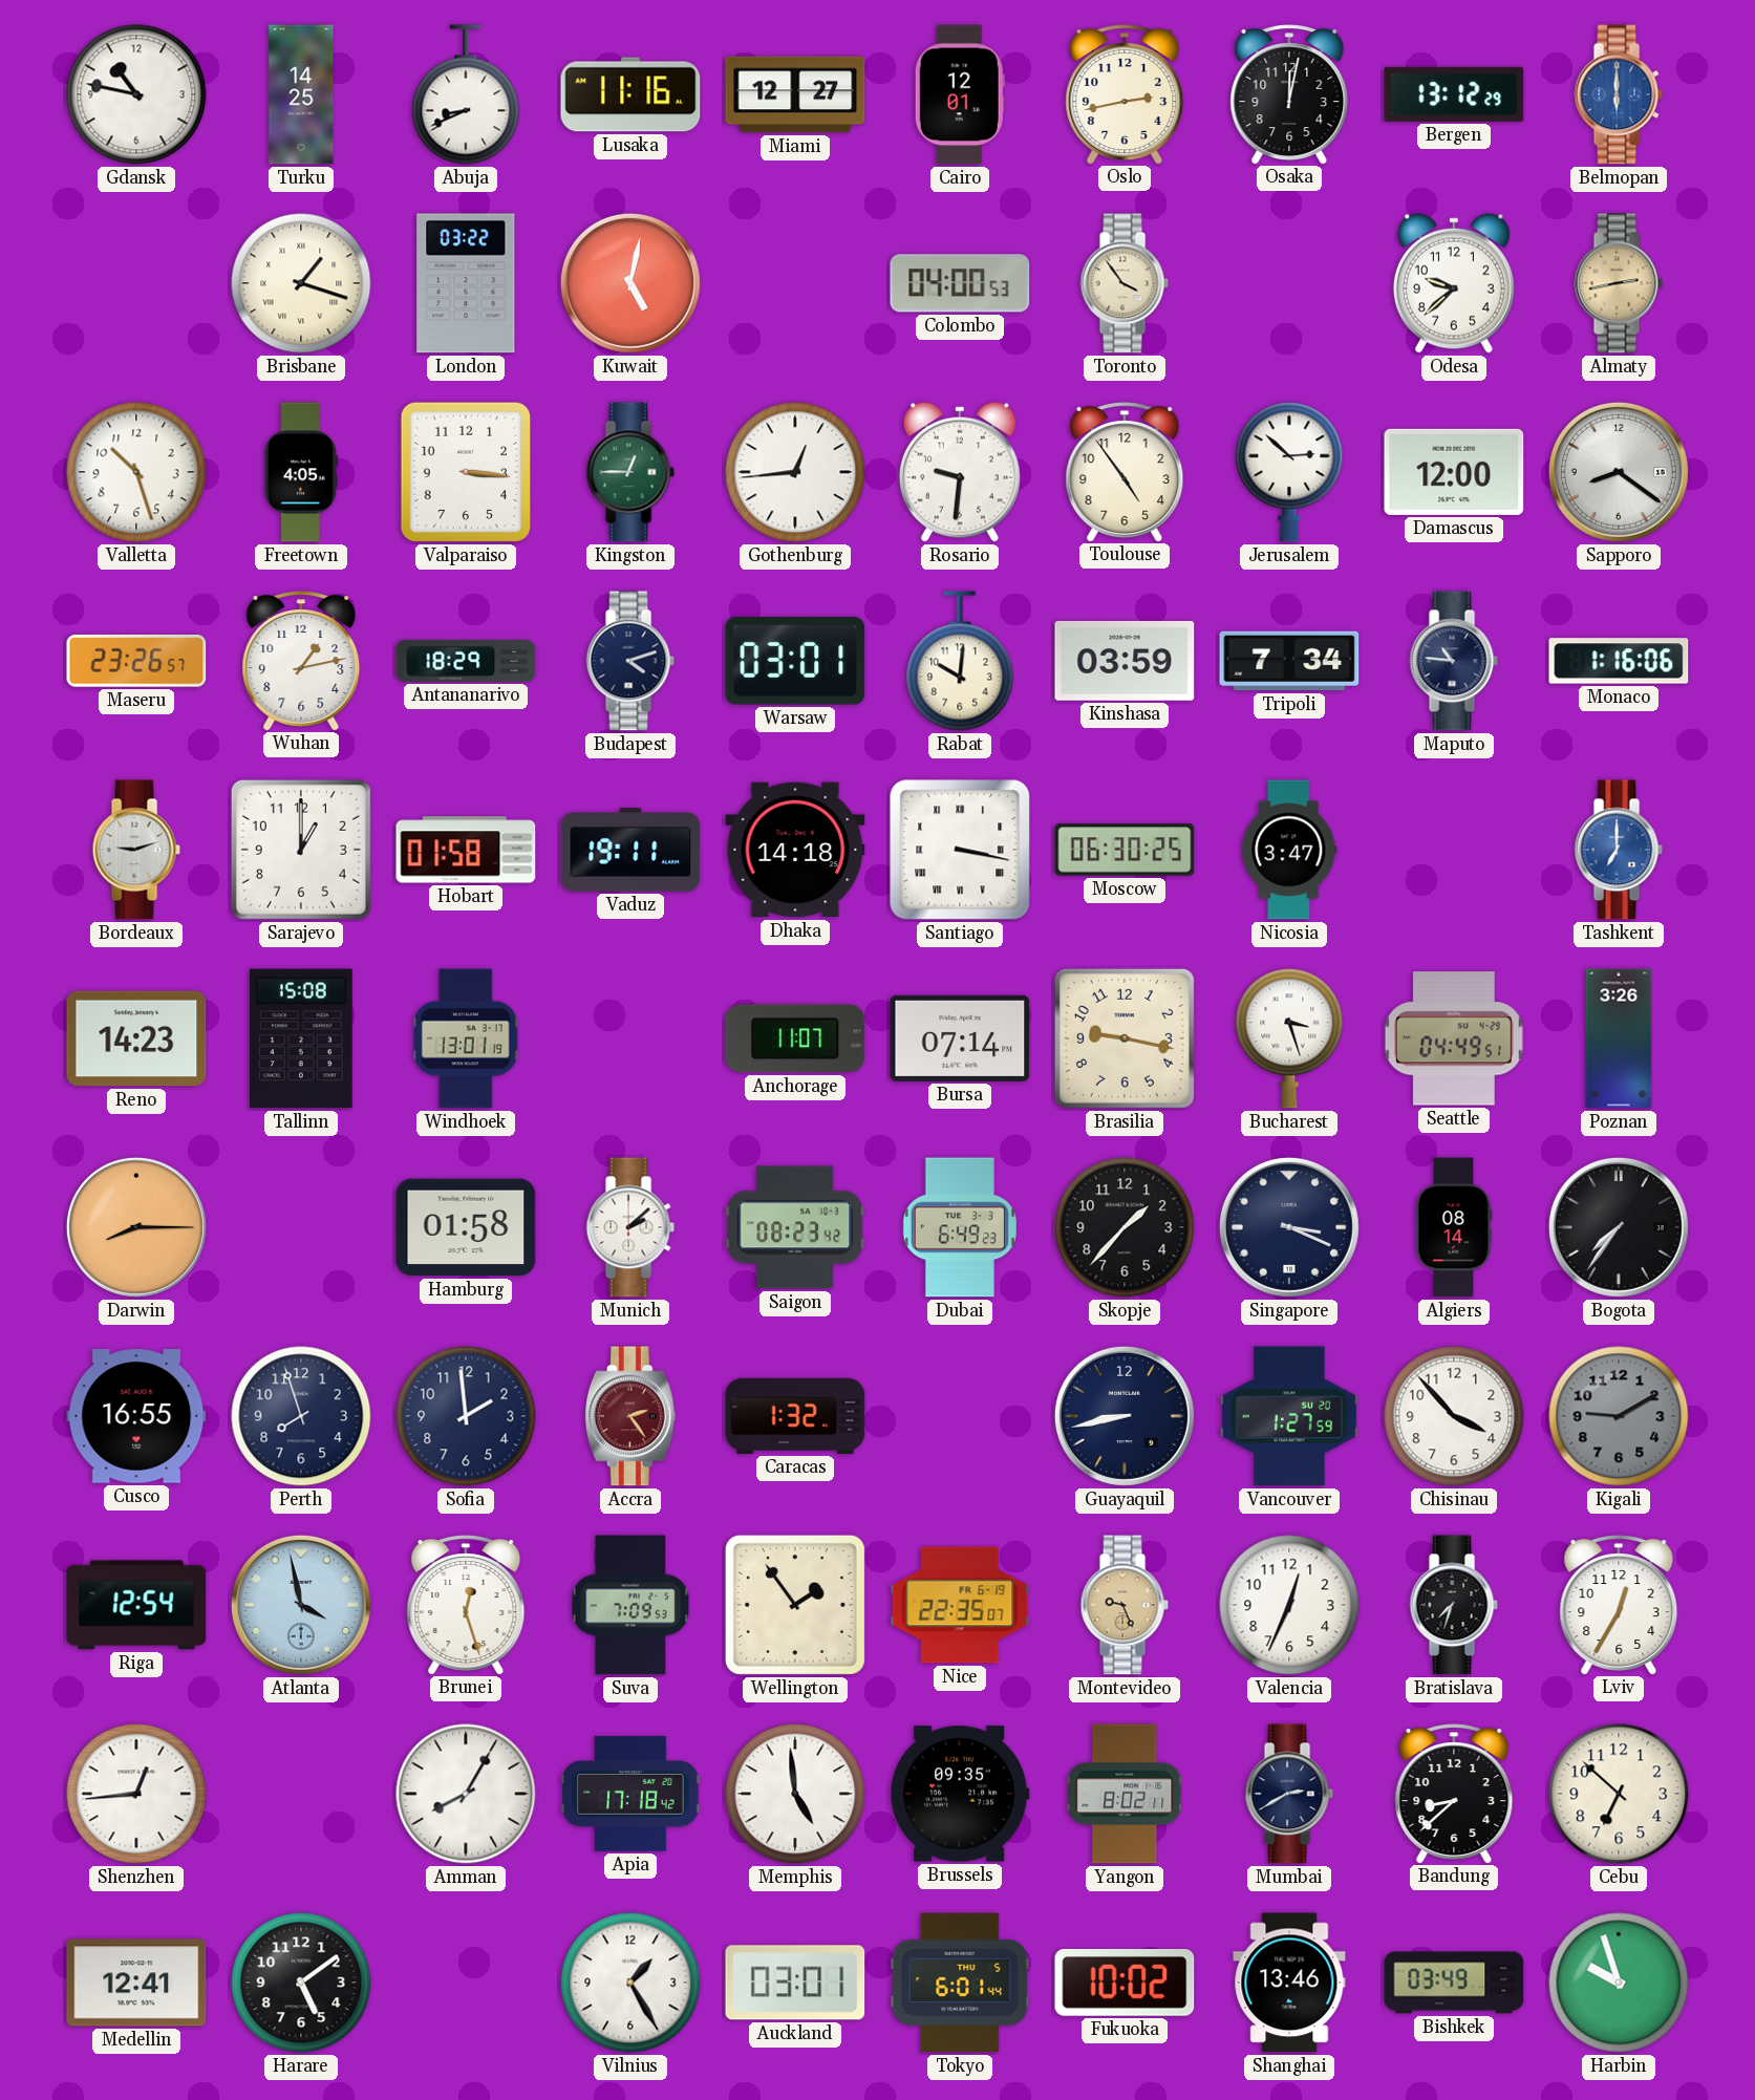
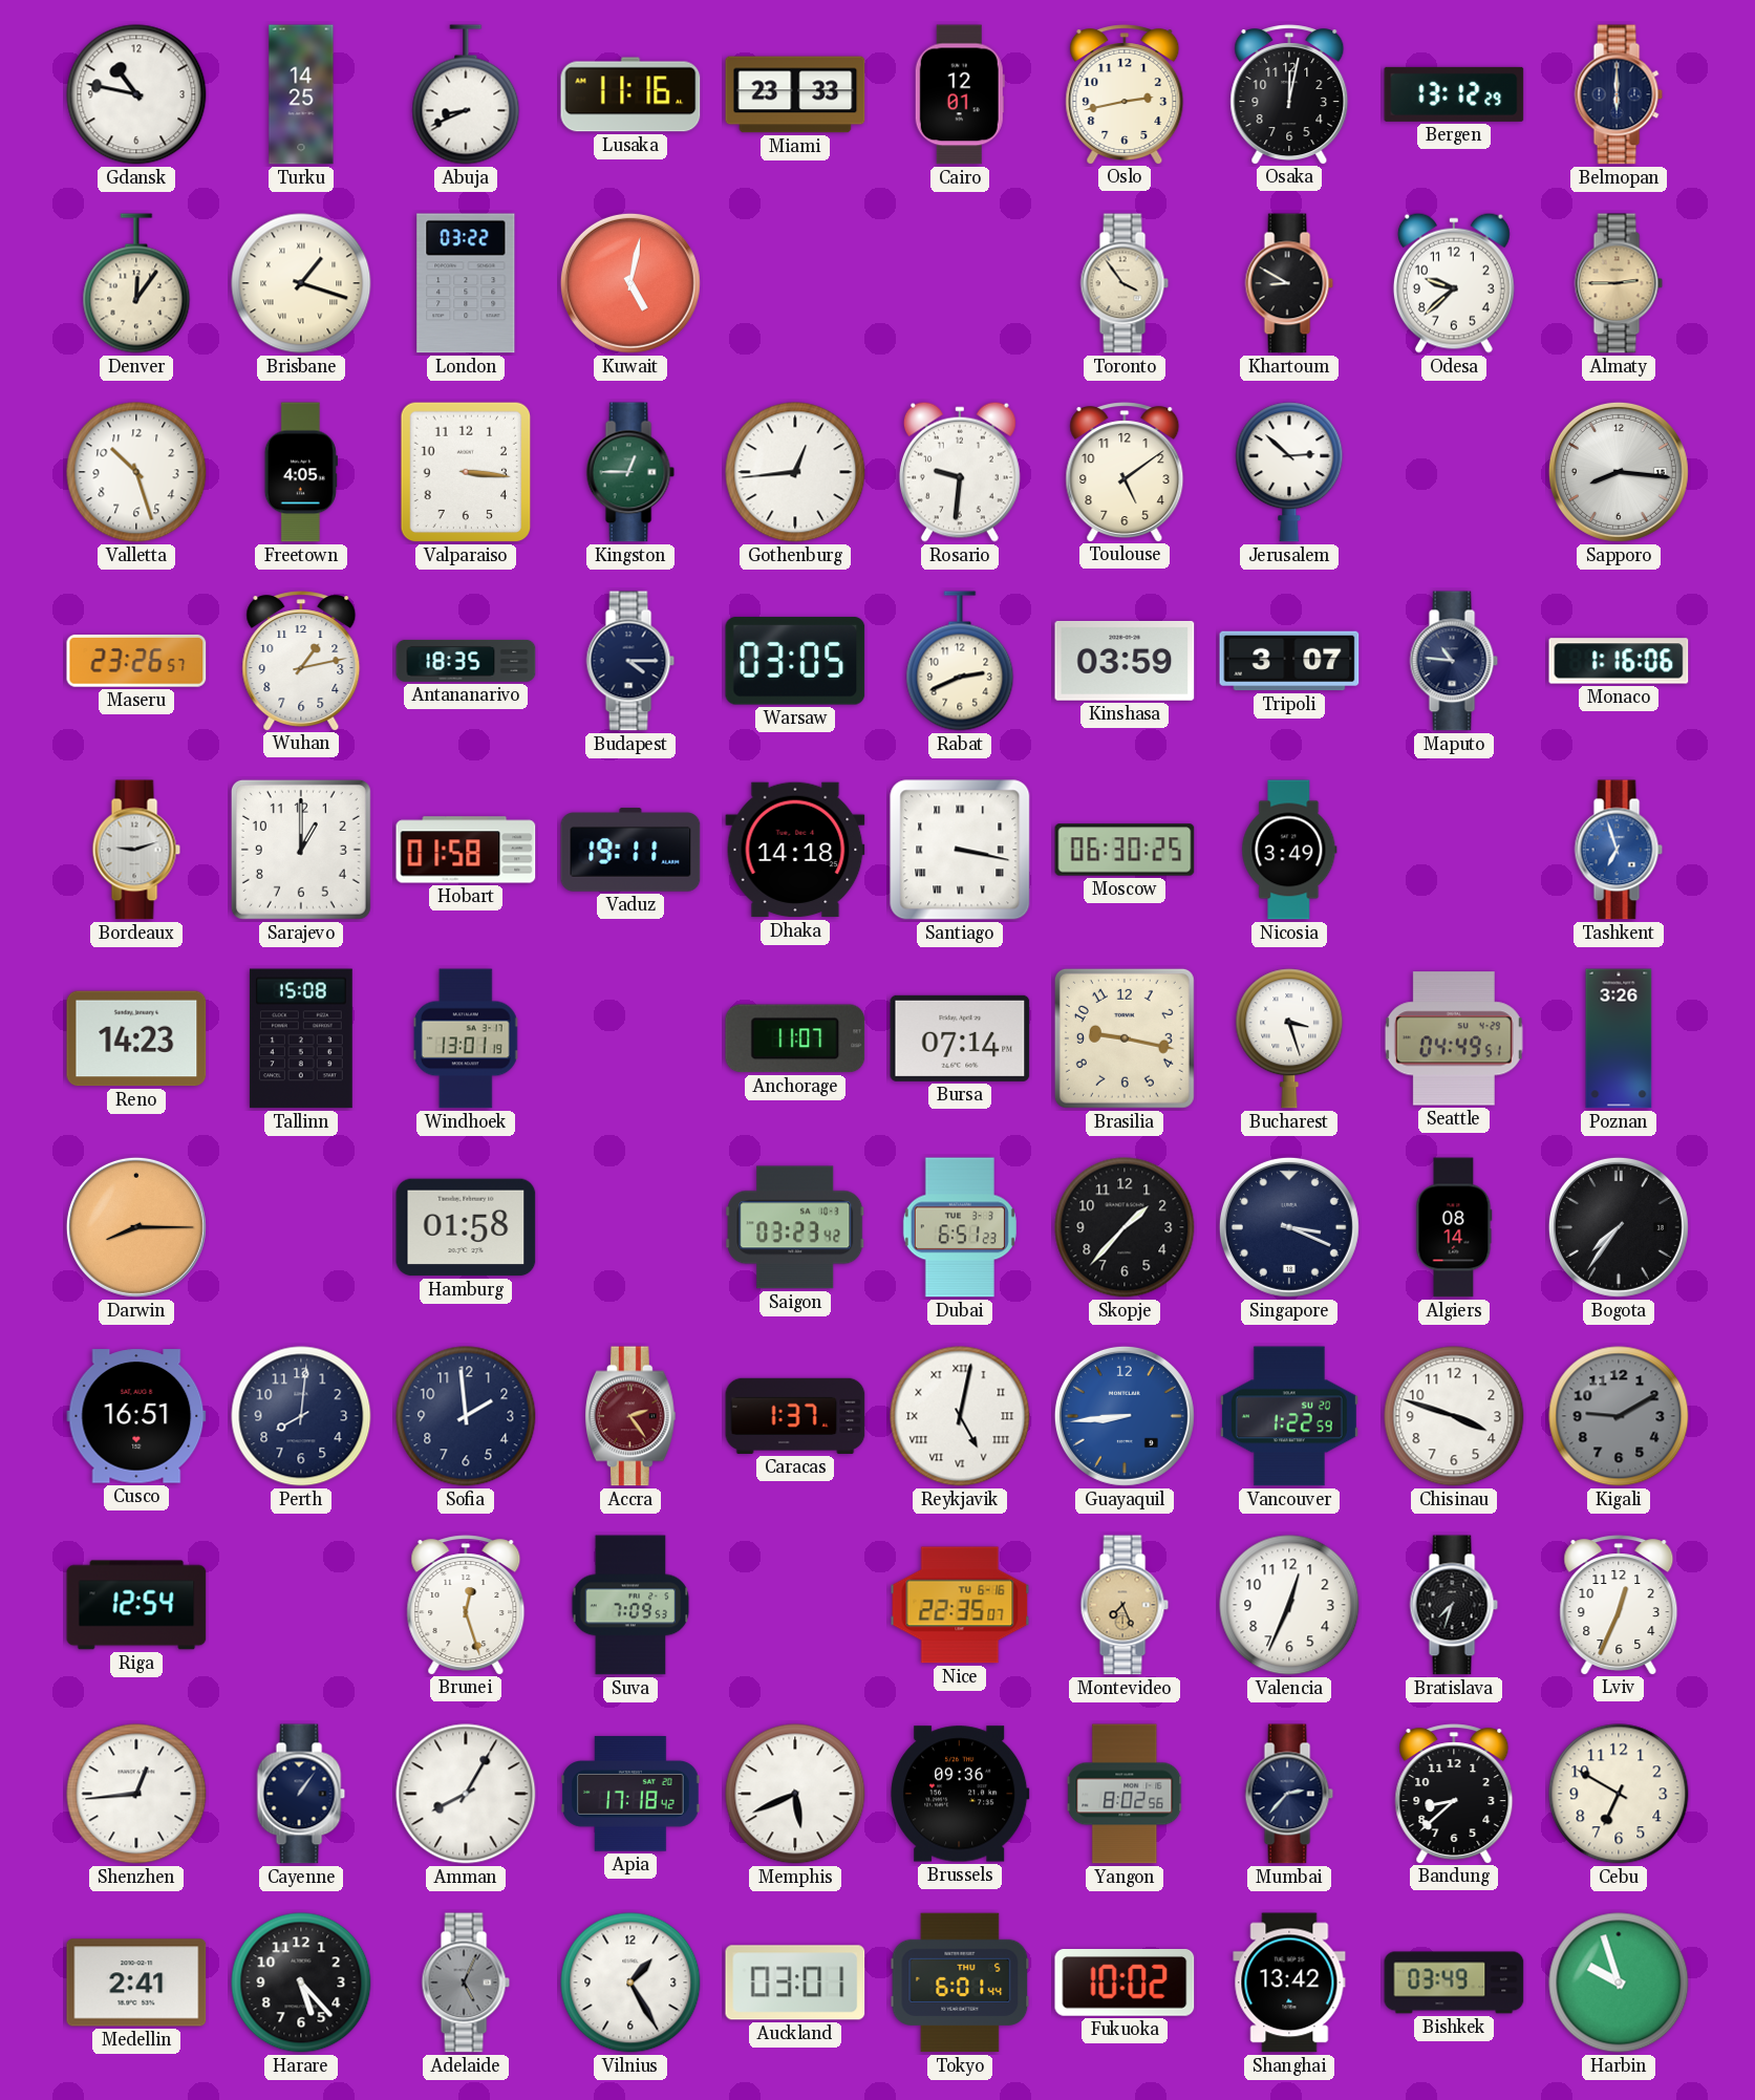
Miami: 12:27 -> 23:33 (795, 94)
Belmopan dial: blue -> navy (1619, 94)
Denver: none -> 12:06 (136, 283)
Colombo: 04:00 -> none (960, 283)
Khartoum: none -> 8:50 (1289, 283)
Almaty: 2:43 -> 2:45 (1619, 283)
Toulouse: 4:54 -> 5:09 (1125, 472)
Damascus: 12:00 -> none (1454, 472)
Sapporo: 8:21 -> 8:16 (1619, 472)
Antananarivo: 18:29 -> 18:35 (466, 661)
Budapest: 4:12 -> 4:15 (630, 661)
Warsaw: 03:01 -> 03:05 (795, 661)
Rabat: 10:01 -> 2:41 (960, 661)
Tripoli: 7:34 -> 3:07 (1289, 661)
Nicosia: 3:47 -> 3:49 (1289, 850)
Tashkent: 7:00 -> 6:57 (1619, 850)
Munich: 2:08 -> none (630, 1227)
Saigon: 08:23 -> 03:23 (795, 1227)
Dubai: 6:49 -> 6:51 (960, 1227)
Cusco: 16:55 -> 16:51 (136, 1416)
Perth: 7:57 -> 8:01 (301, 1416)
Caracas: 1:32 -> 1:37 (795, 1416)
Reykjavik: none -> 5:02 (960, 1416)
Guayaquil: 8:43 -> 8:44 (1125, 1416)
Guayaquil dial: navy -> blue (1125, 1416)
Vancouver: 1:27 -> 1:22 (1289, 1416)
Chisinau: 3:53 -> 3:48 (1454, 1416)
Atlanta: 3:58 -> none (301, 1605)
Wellington: 1:54 -> none (795, 1605)
Nice date: FR 6-19 -> TU 6-16 (960, 1605)
Montevideo: 9:26 -> 7:26 (1125, 1605)
Lviv: 12:35 -> 12:34 (1619, 1605)
Cayenne: none -> 1:06 (301, 1794)
Memphis: 4:59 -> 5:41 (795, 1794)
Brussels: 09:35 -> 09:36 (960, 1794)
Yangon: 8:02:11 -> 8:02:56 (1125, 1794)
Mumbai: 2:40 -> 2:37 (1289, 1794)
Cebu: 6:52 -> 6:50 (1619, 1794)
Medellin: 12:41 -> 2:41 (136, 1983)
Harare: 5:09 -> 5:23 (301, 1983)
Adelaide: none -> 5:04 (466, 1983)
Shanghai: 13:46 -> 13:42 (1289, 1983)
